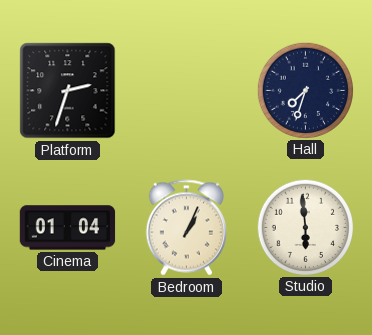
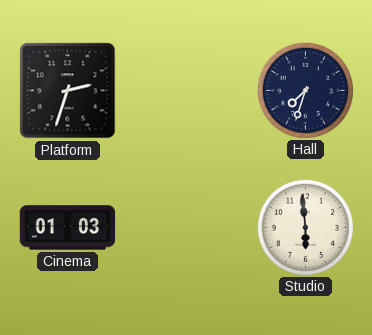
Cinema: 01:04 -> 01:03 (68, 228)
Bedroom: 1:04 -> none (186, 228)
